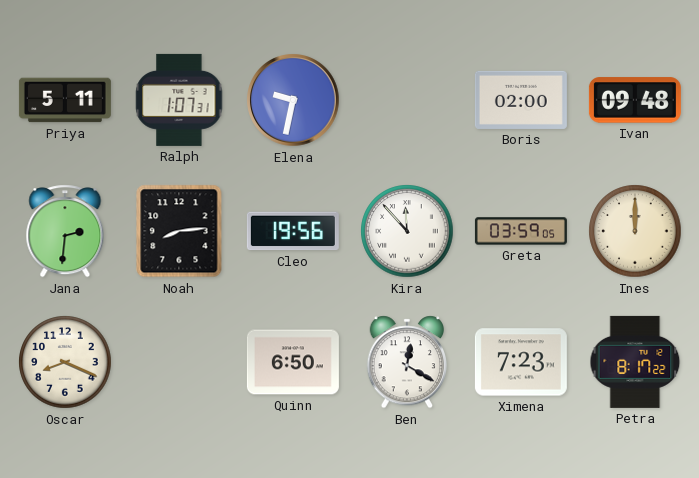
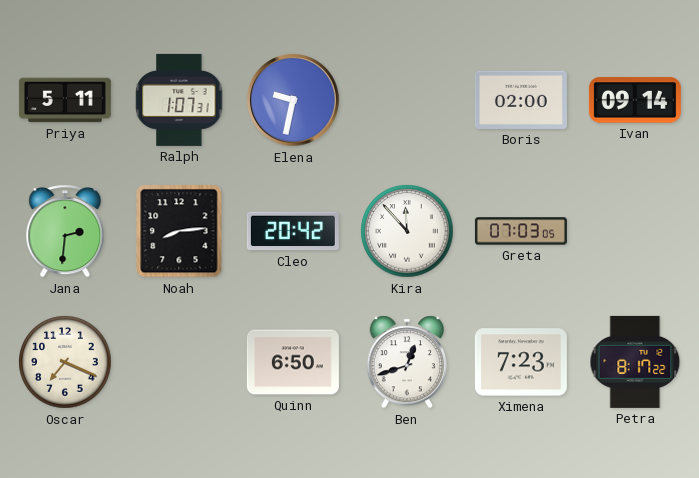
Ivan: 09:48 -> 09:14 (635, 100)
Cleo: 19:56 -> 20:42 (293, 231)
Greta: 03:59 -> 07:03 (521, 231)
Ines: 12:00 -> none (635, 231)
Oscar: 8:19 -> 7:19 (65, 362)
Ben: 12:20 -> 12:42 (407, 362)
